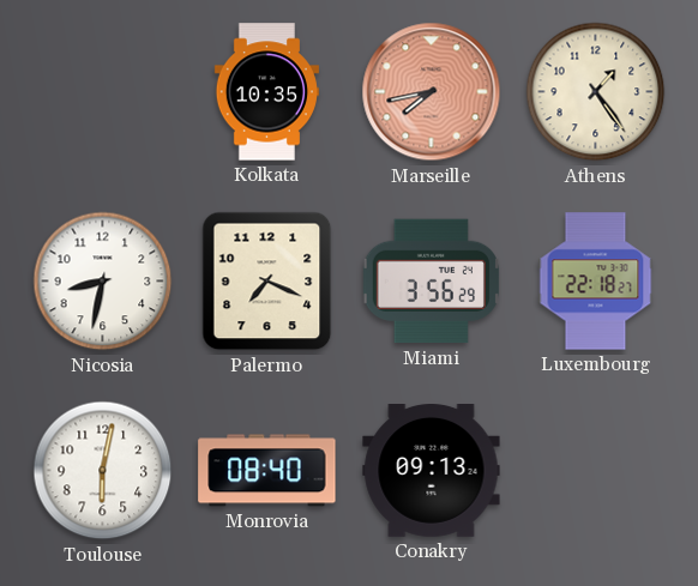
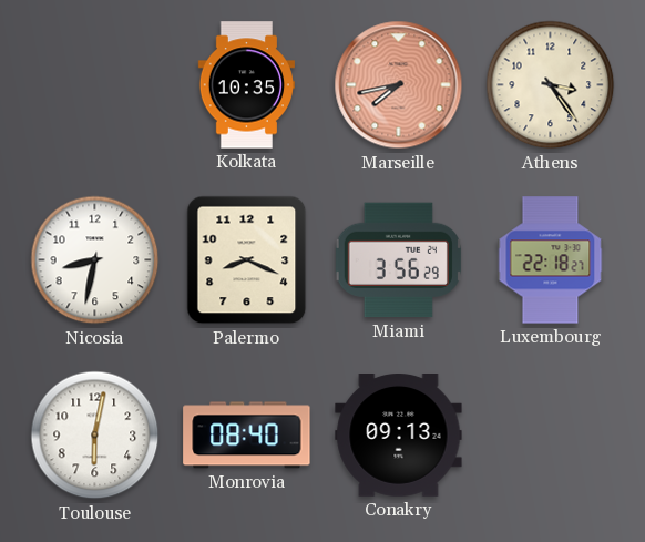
Athens: 1:24 -> 3:24 (551, 85)
Palermo: 7:19 -> 8:19 (247, 260)
